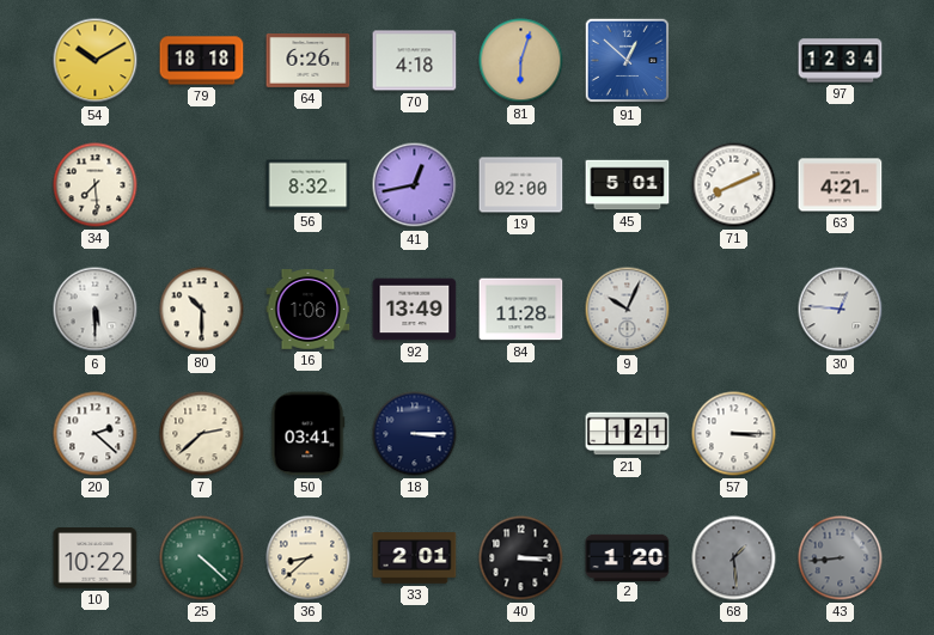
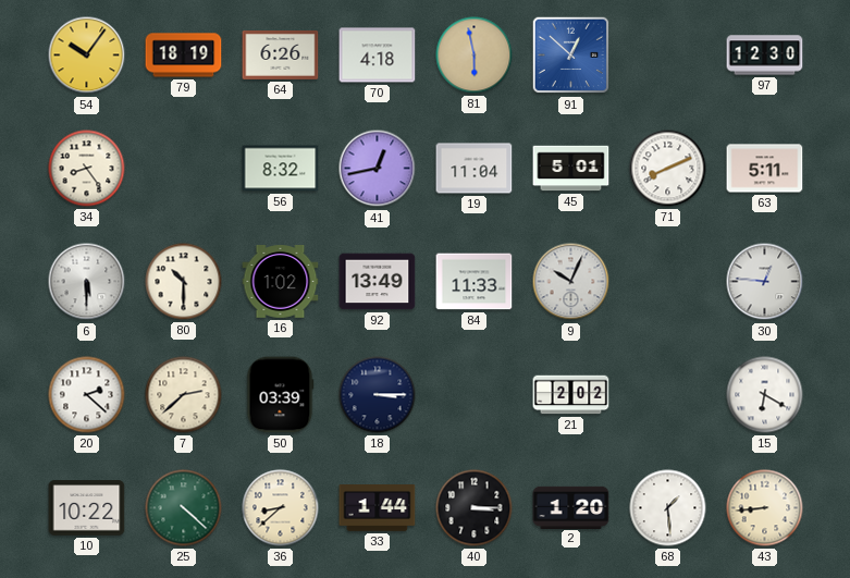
54: 10:10 -> 10:06 (87, 56)
79: 18:18 -> 18:19 (184, 56)
81: 6:03 -> 5:58 (475, 56)
97: 12:34 -> 12:30 (765, 56)
34: 7:29 -> 8:24 (87, 169)
19: 02:00 -> 11:04 (475, 169)
63: 4:21 -> 5:11 (765, 169)
16: 1:06 -> 1:02 (281, 282)
84: 11:28 -> 11:33 (475, 282)
50: 03:41 -> 03:39 (280, 395)
21: 1:21 -> 2:02 (571, 395)
57: 3:15 -> none (734, 434)
15: none -> 6:20 (765, 395)
33: 2:01 -> 1:44 (378, 508)
68 dial: grey -> white (668, 508)
43 dial: grey -> cream (765, 508)
